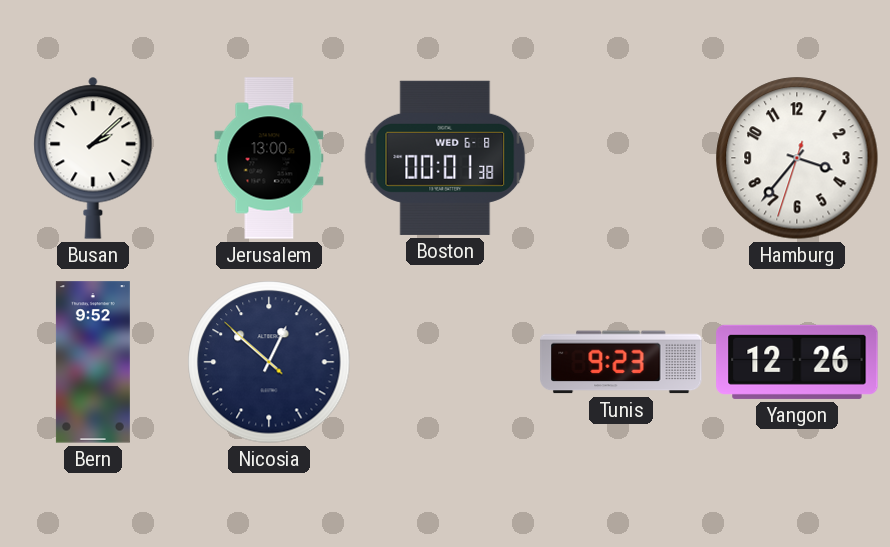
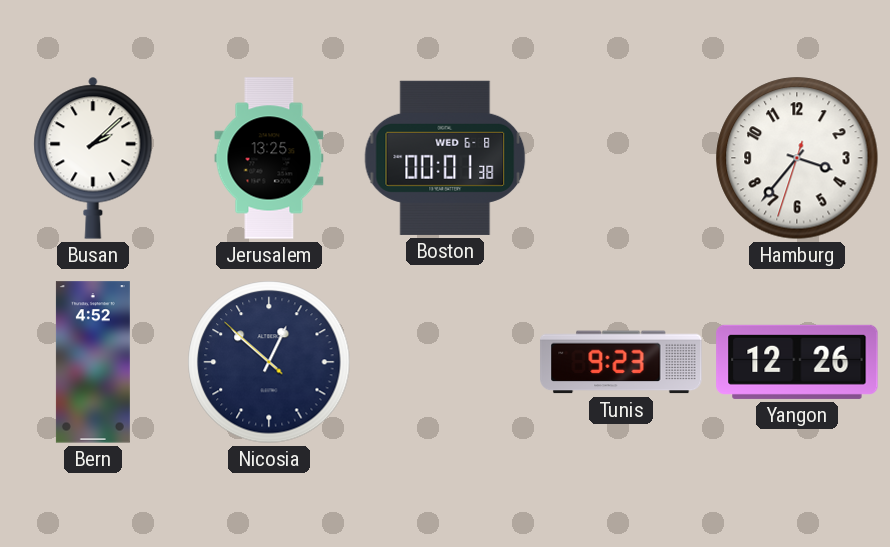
Jerusalem: 13:00 -> 13:25 (269, 158)
Bern: 9:52 -> 4:52 (93, 362)
